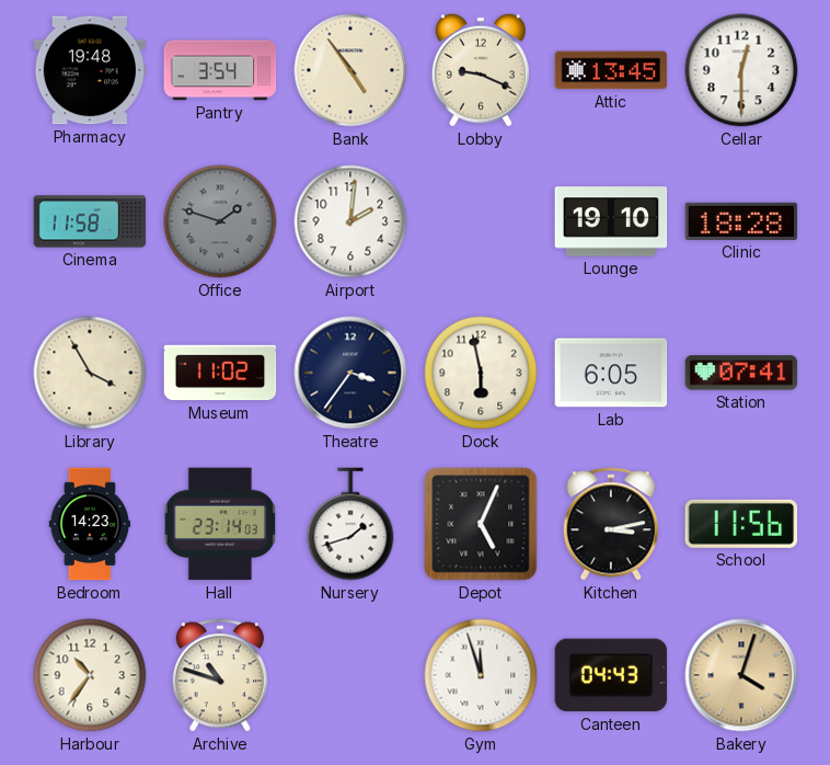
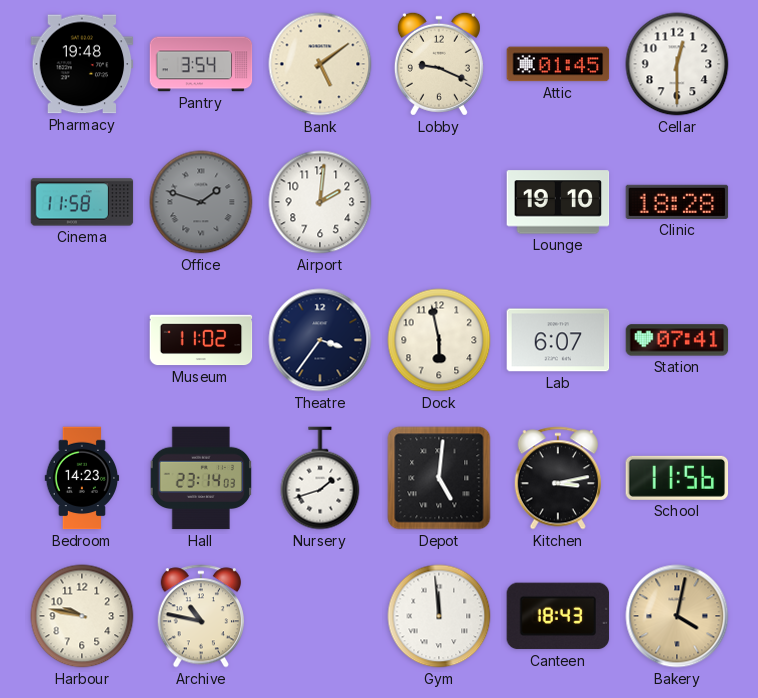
Bank: 4:54 -> 5:09 (320, 64)
Attic: 13:45 -> 01:45 (558, 64)
Library: 3:55 -> none (90, 373)
Lab: 6:05 -> 6:07 (558, 340)
Depot: 5:04 -> 5:01 (439, 478)
Harbour: 10:36 -> 9:47 (82, 616)
Archive: 10:48 -> 10:47 (200, 616)
Gym: 11:57 -> 11:59 (439, 616)
Canteen: 04:43 -> 18:43 (558, 616)
Bakery: 4:03 -> 4:02 (677, 616)
